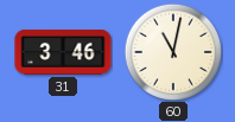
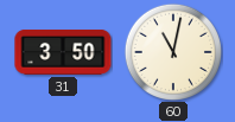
31: 3:46 -> 3:50 (63, 52)
